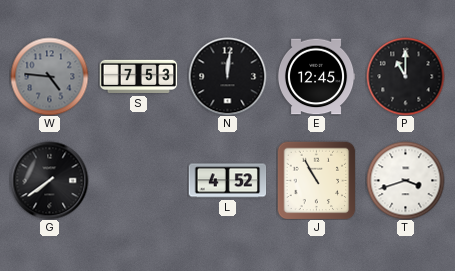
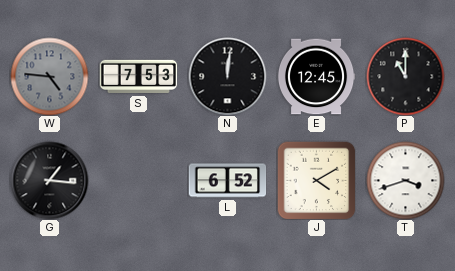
G: 7:39 -> 1:16 (49, 180)
L: 4:52 -> 6:52 (227, 181)
J: 10:55 -> 4:10 (316, 180)
